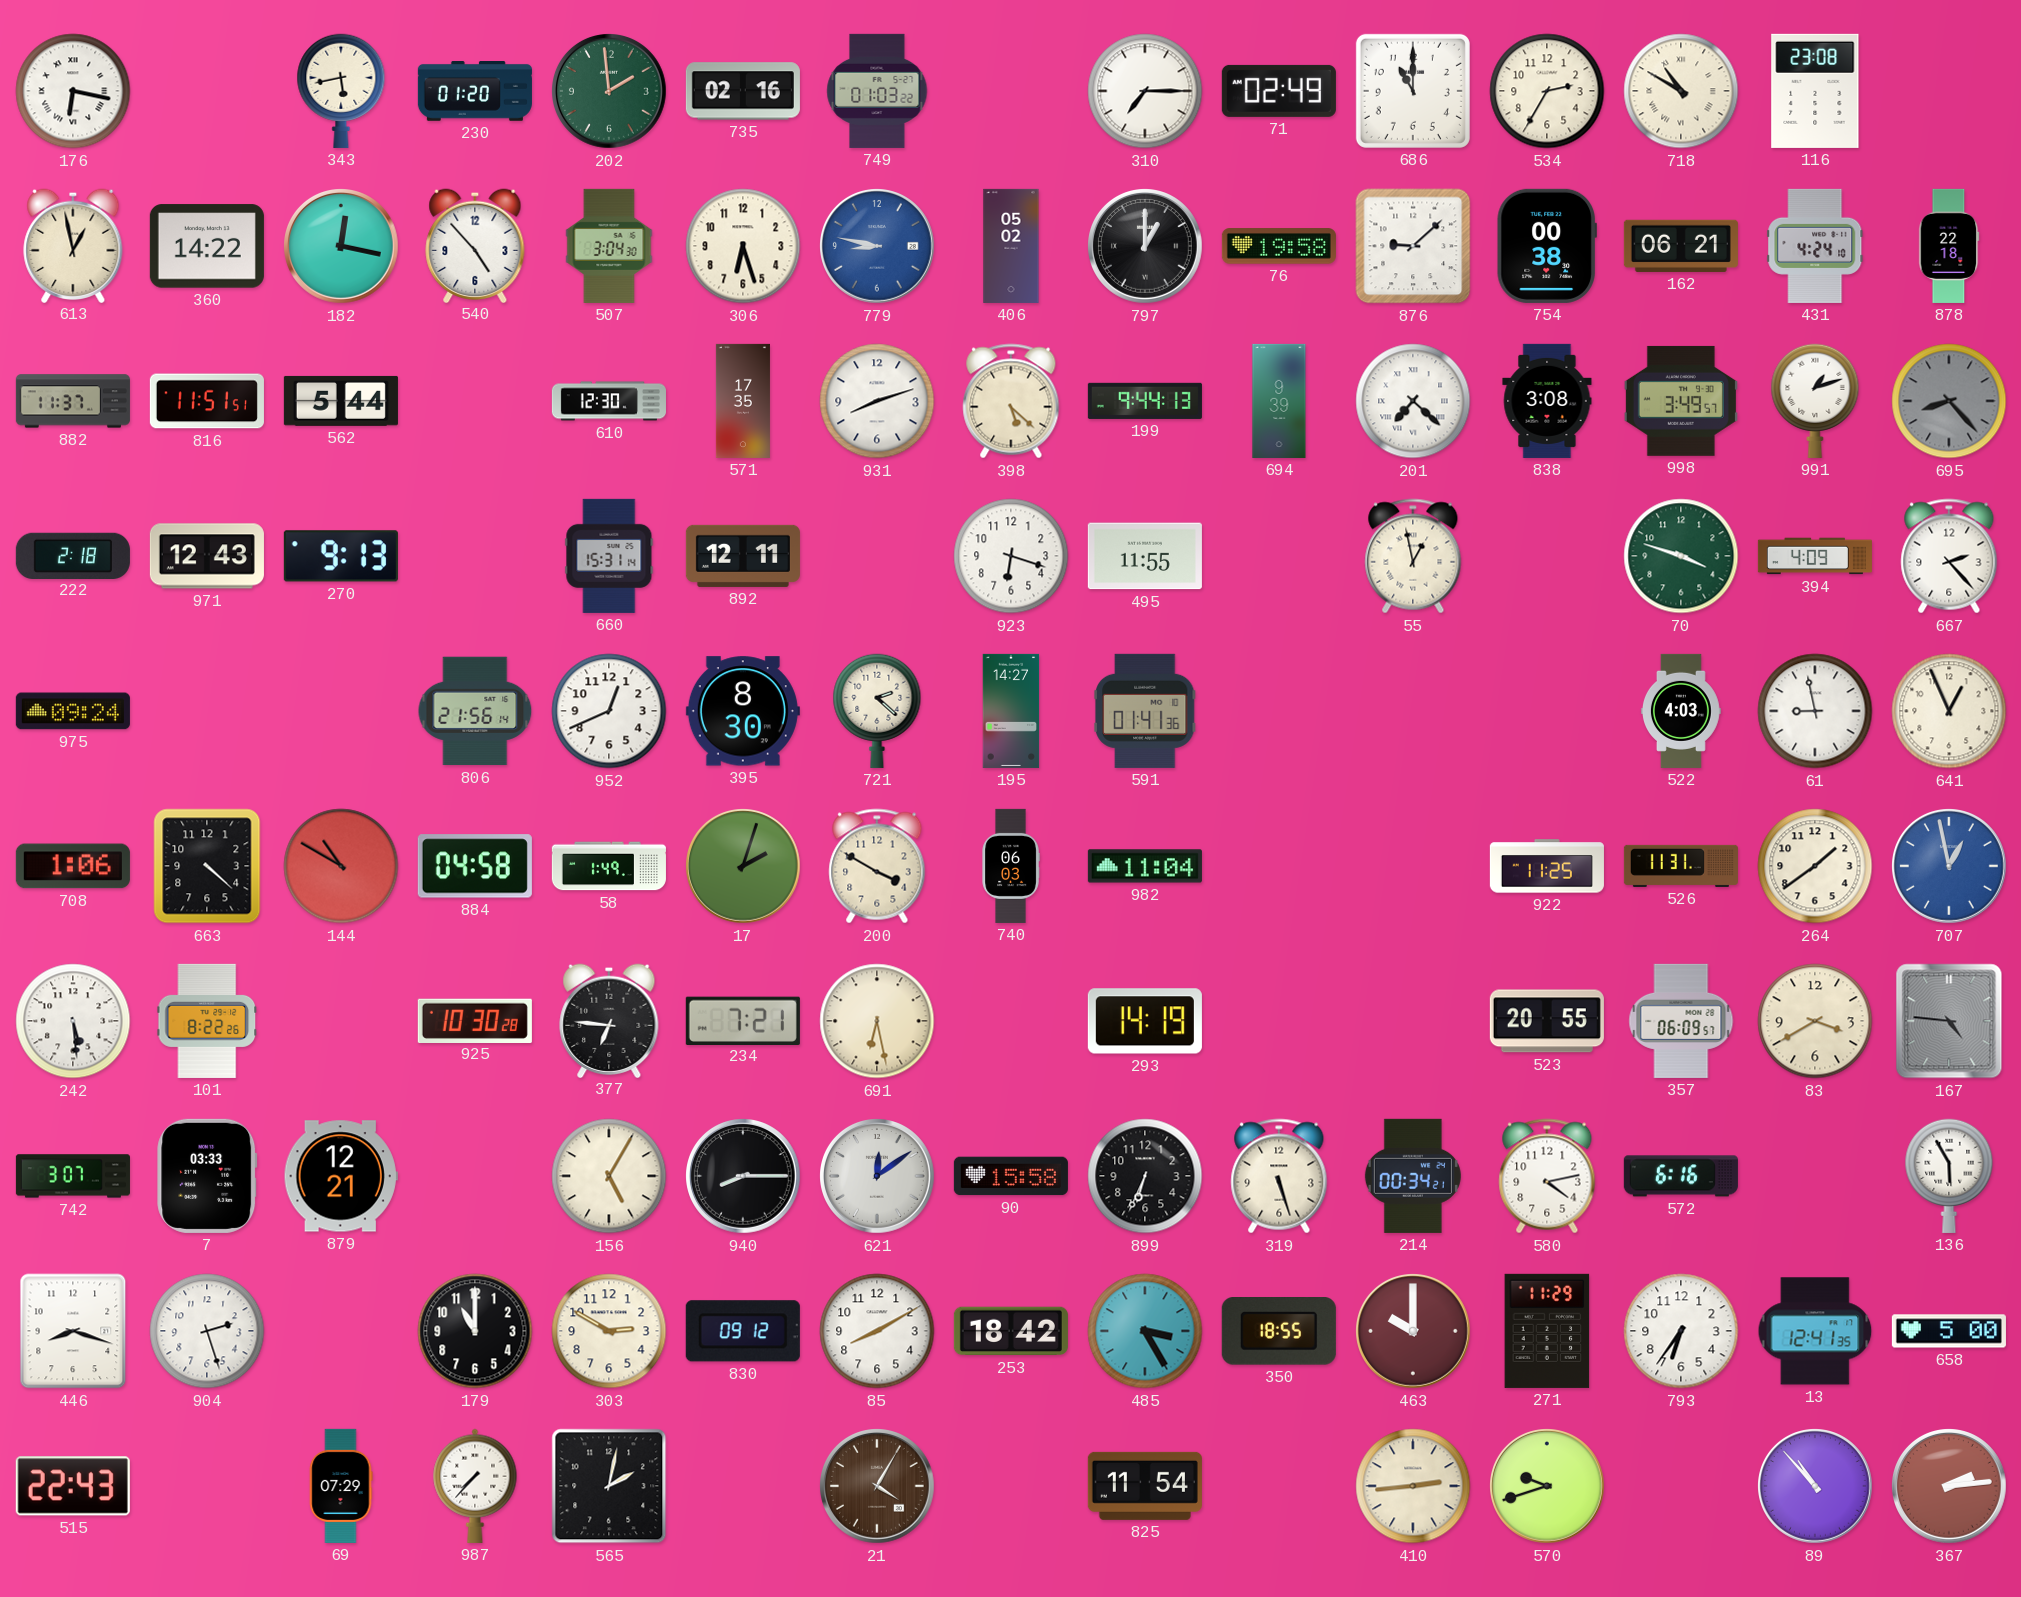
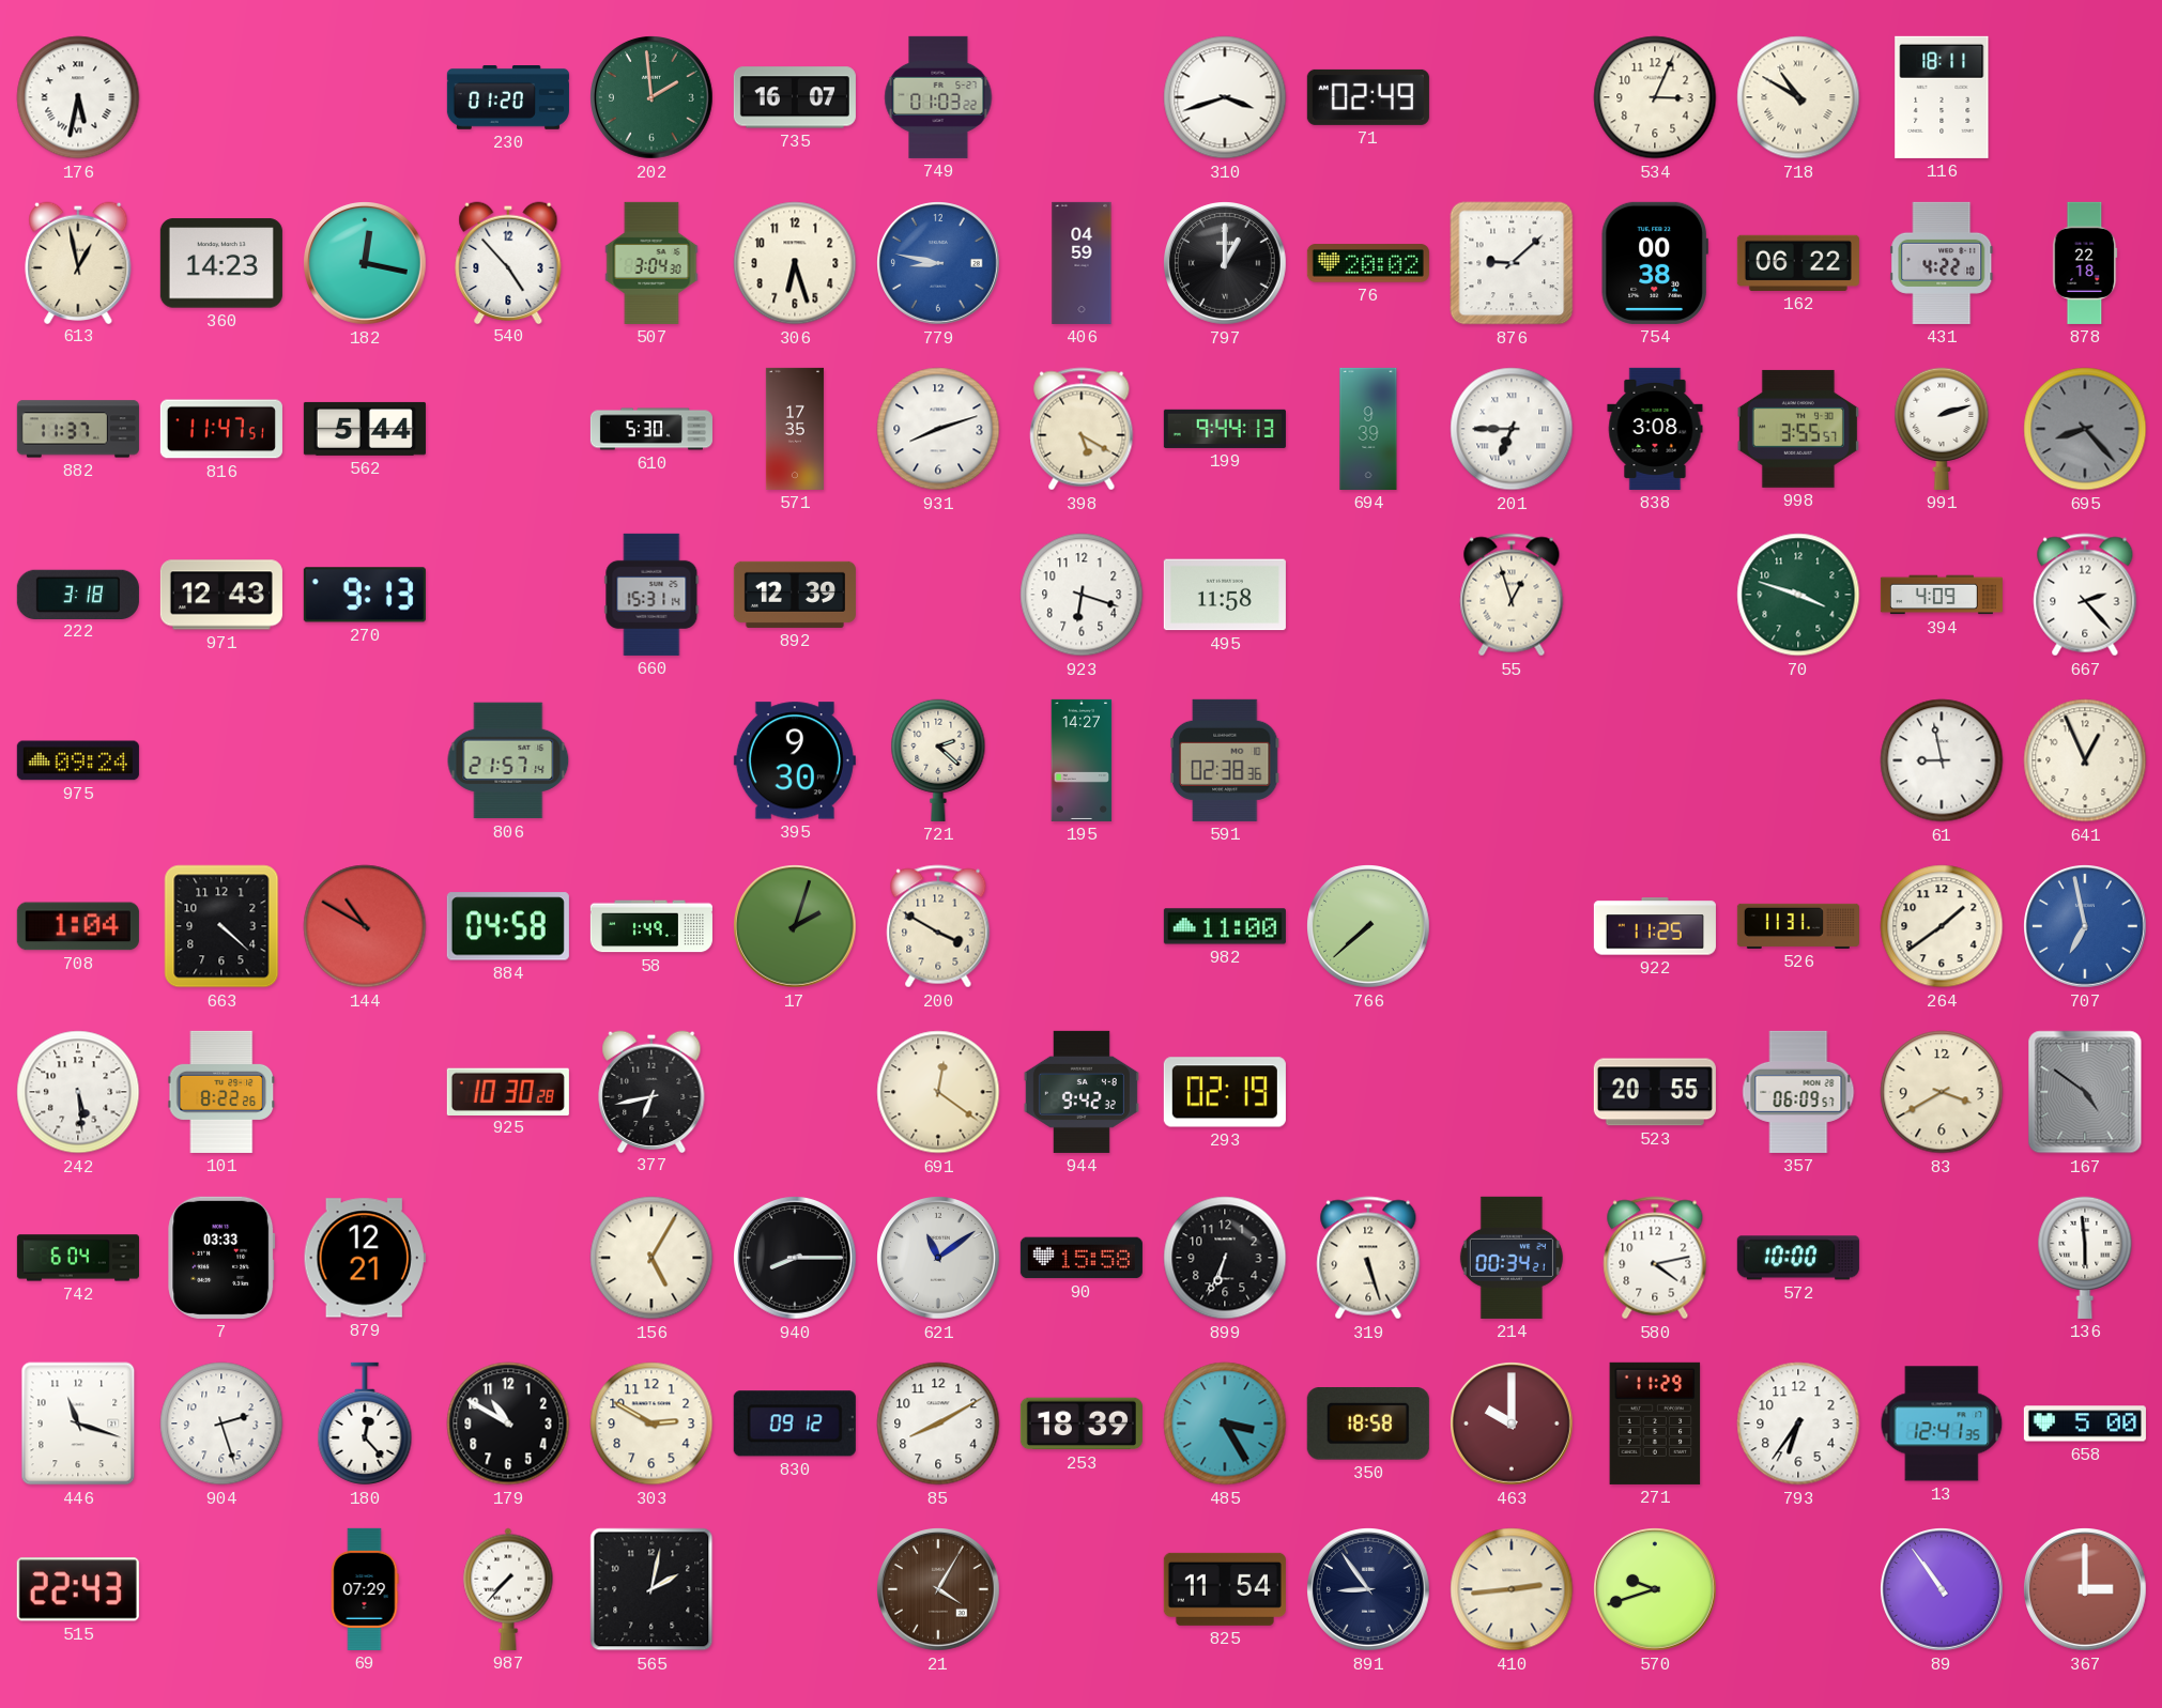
176: 6:17 -> 5:32 (78, 97)
343: 5:43 -> none (341, 91)
735: 02:16 -> 16:07 (795, 97)
310: 7:15 -> 3:42 (1225, 97)
686: 11:00 -> none (1413, 91)
534: 2:35 -> 3:04 (1655, 97)
116: 23:08 -> 18:11 (1942, 97)
360: 14:22 -> 14:23 (221, 263)
406: 05:02 -> 04:59 (1082, 263)
76: 19:58 -> 20:02 (1368, 263)
162: 06:21 -> 06:22 (1798, 263)
431: 4:24 -> 4:22 (1942, 263)
816: 11:51 -> 11:47 (221, 429)
610: 12:30 -> 5:30 (651, 429)
398: 5:22 -> 5:20 (1082, 429)
201: 7:22 -> 6:45 (1512, 429)
998: 3:49 -> 3:55 (1798, 429)
991: 1:12 -> 2:12 (1942, 429)
222: 2:18 -> 3:18 (78, 594)
892: 12:11 -> 12:39 (795, 595)
495: 11:55 -> 11:58 (1225, 595)
55: 12:58 -> 12:57 (1512, 595)
806: 21:56 -> 21:57 (508, 760)
952: 12:41 -> none (609, 711)
395: 8:30 -> 9:30 (795, 760)
591: 01:41 -> 02:38 (1225, 760)
522: 4:03 -> none (1681, 711)
708: 1:06 -> 1:04 (78, 926)
740: 06:03 -> none (1011, 866)
982: 11:04 -> 11:00 (1225, 926)
766: none -> 7:38 (1369, 927)
707: 12:58 -> 6:58 (2086, 927)
377: 6:46 -> 6:43 (651, 1091)
234: 7:21 -> none (743, 1020)
691: 6:28 -> 12:21 (938, 1092)
944: none -> 9:42 (1082, 1092)
293: 14:19 -> 02:19 (1225, 1092)
167: 4:46 -> 4:51 (2085, 1092)
742: 3:07 -> 6:04 (78, 1258)
621: 12:09 -> 11:09 (939, 1259)
572: 6:16 -> 10:00 (1798, 1258)
136: 5:55 -> 5:59 (2085, 1258)
446: 8:18 -> 11:18 (78, 1424)
180: none -> 12:23 (365, 1424)
179: 11:00 -> 10:50 (508, 1424)
253: 18:42 -> 18:39 (1082, 1424)
350: 18:55 -> 18:58 (1368, 1425)
891: none -> 8:54 (1369, 1590)
89: 10:53 -> 10:54 (1943, 1590)
367: 2:14 -> 3:00 (2086, 1590)
